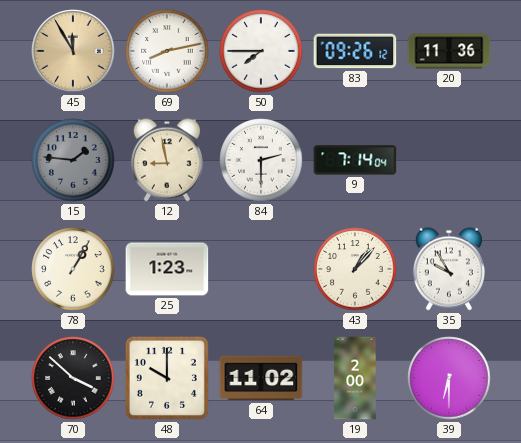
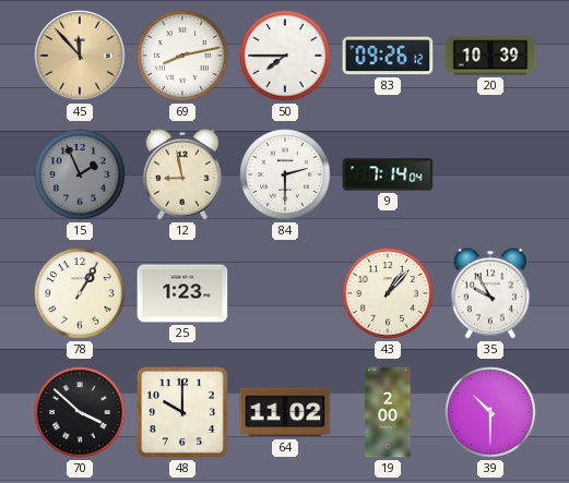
45: 11:55 -> 11:53 (80, 56)
20: 11:36 -> 10:39 (490, 56)
15: 1:46 -> 1:56 (80, 174)
39: 6:30 -> 10:30 (490, 412)
